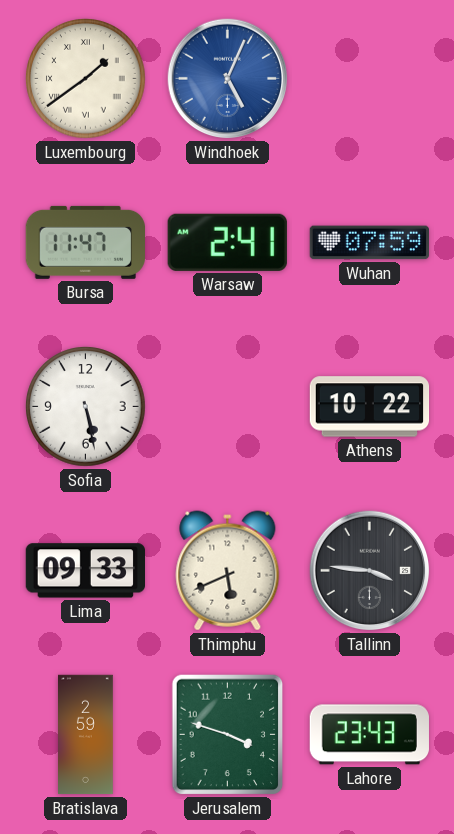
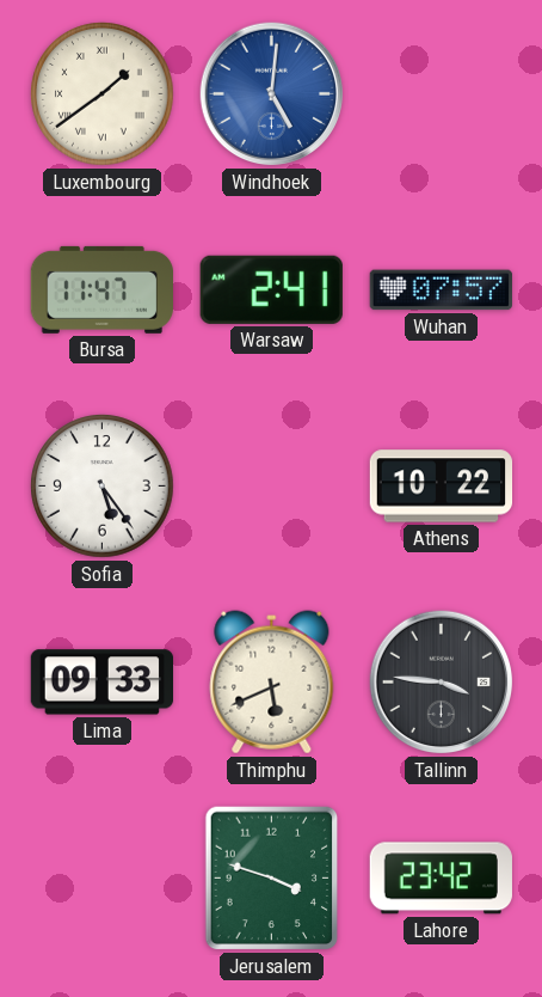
Windhoek: 5:04 -> 5:01 (272, 94)
Wuhan: 07:59 -> 07:57 (441, 290)
Sofia: 5:28 -> 5:24 (103, 487)
Bratislava: 2:59 -> none (86, 735)
Lahore: 23:43 -> 23:42 (441, 879)
